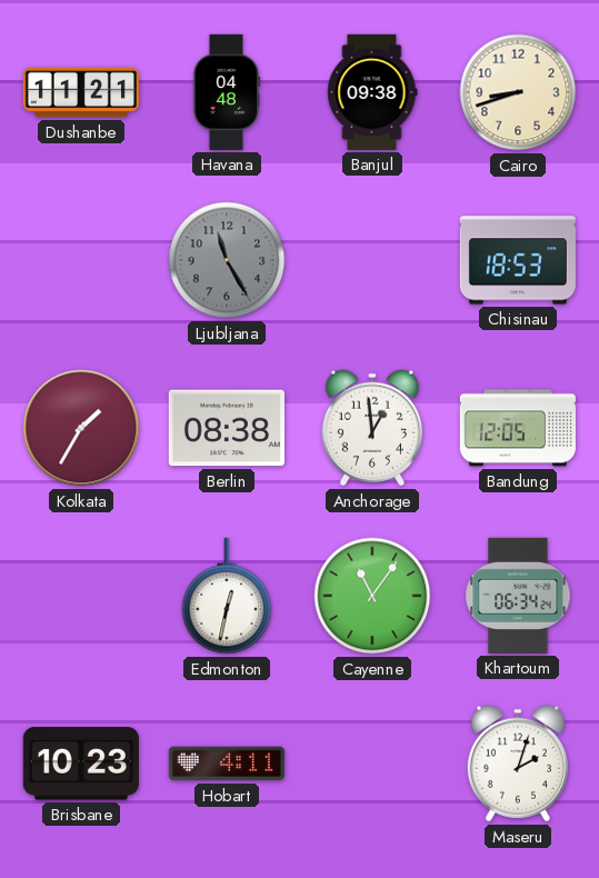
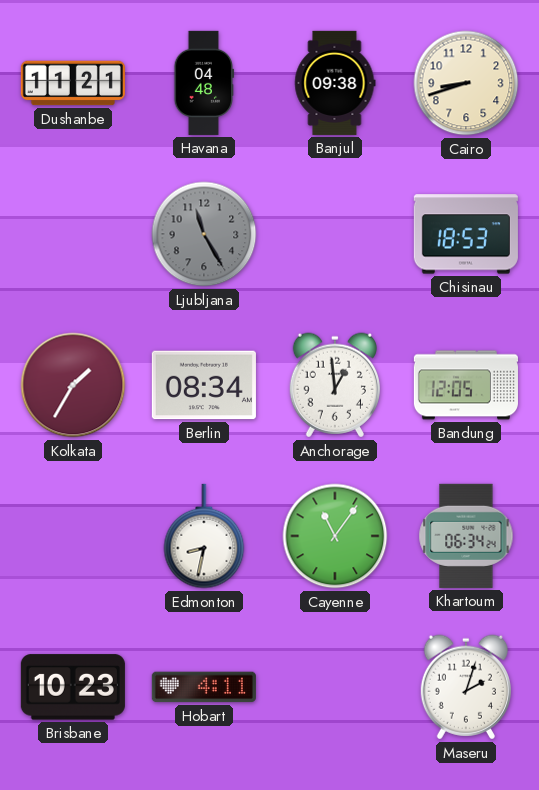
Berlin: 08:38 -> 08:34 (204, 385)
Edmonton: 12:32 -> 8:32 (204, 536)
